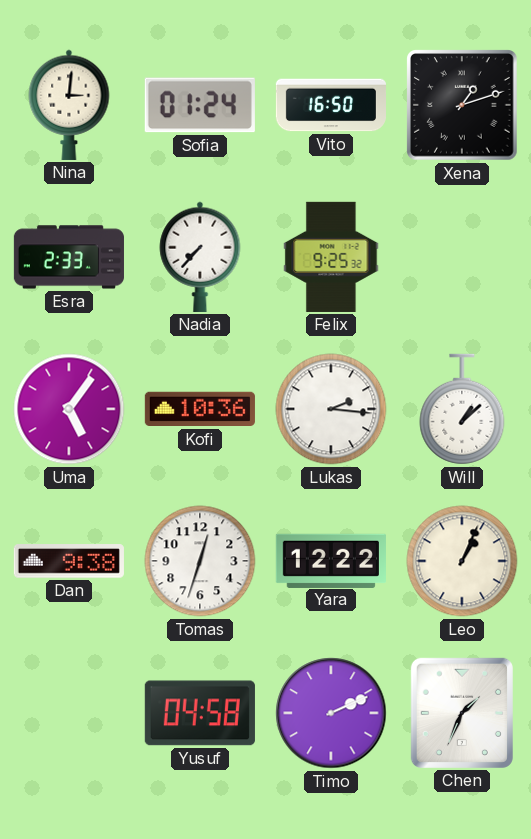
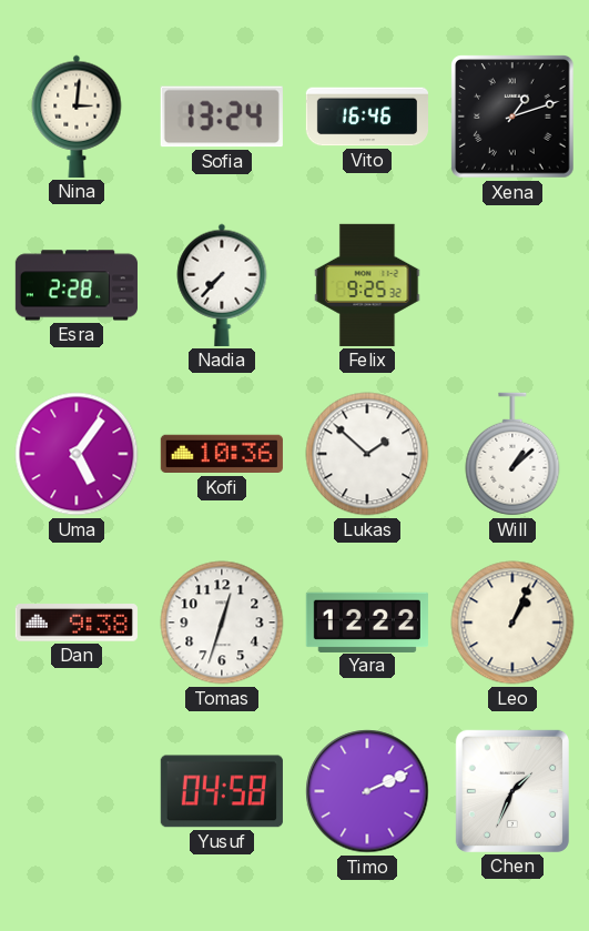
Sofia: 01:24 -> 13:24 (222, 117)
Vito: 16:50 -> 16:46 (366, 117)
Esra: 2:33 -> 2:28 (77, 285)
Lukas: 2:16 -> 1:52 (367, 454)
